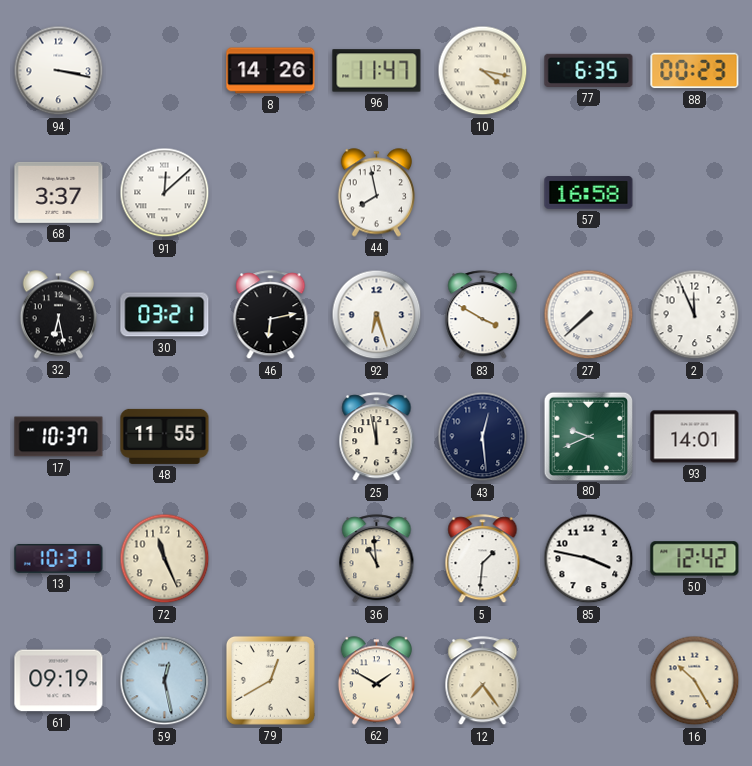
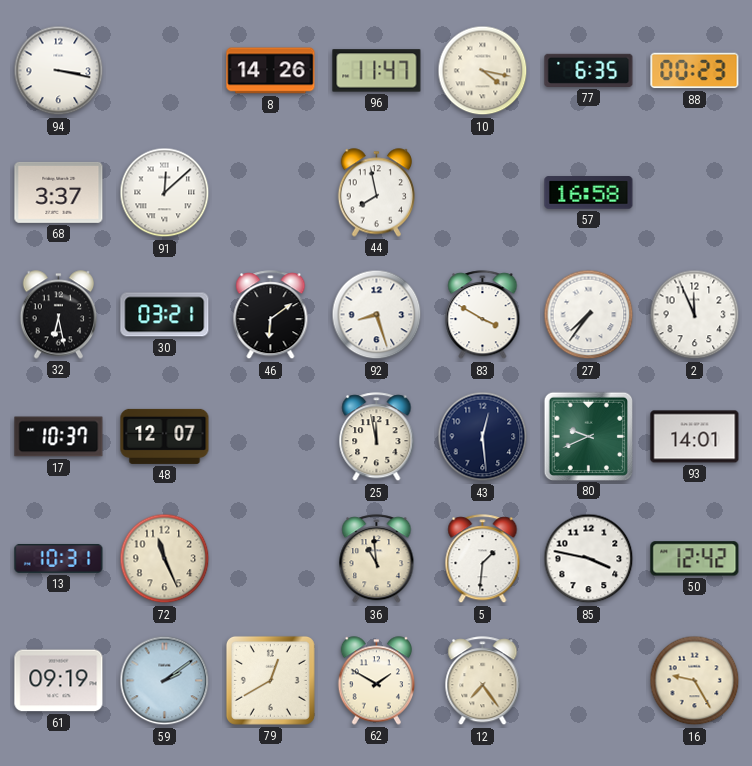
46: 6:13 -> 6:09 (271, 315)
92: 6:27 -> 8:27 (377, 315)
27: 7:38 -> 7:36 (589, 315)
48: 11:55 -> 12:07 (165, 436)
59: 12:28 -> 2:09 (165, 681)
16: 10:25 -> 9:25 (695, 681)
